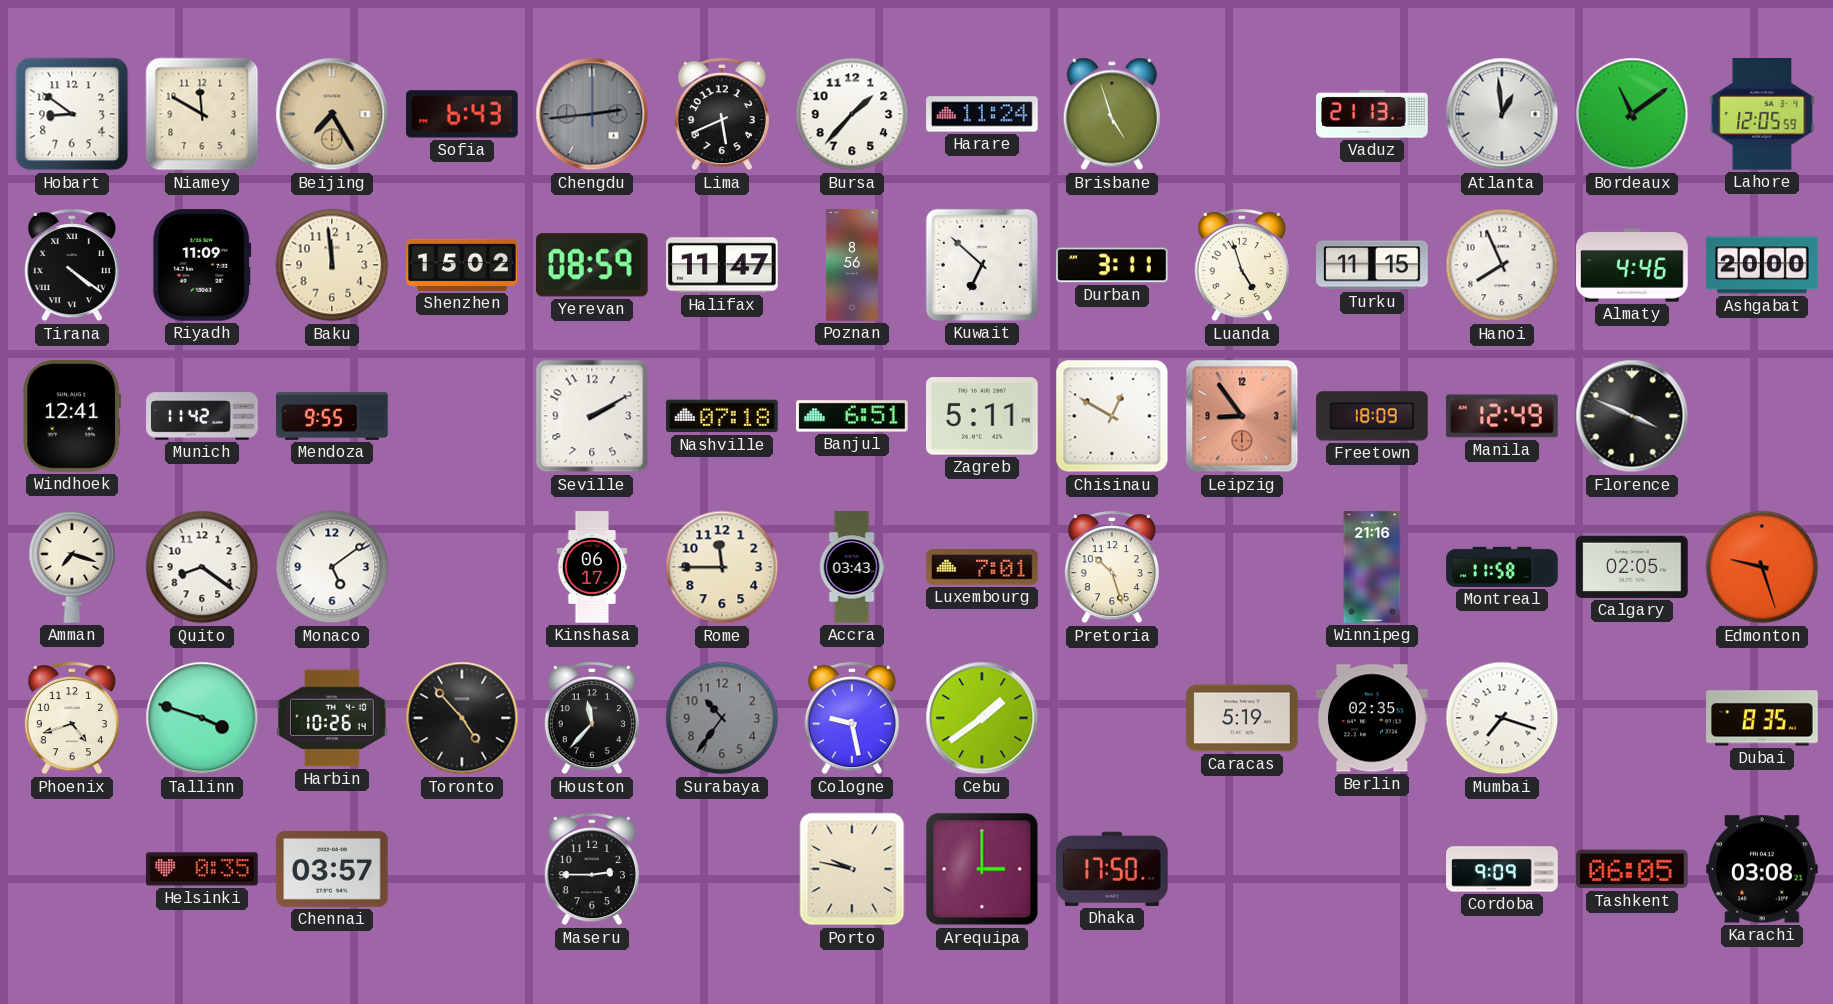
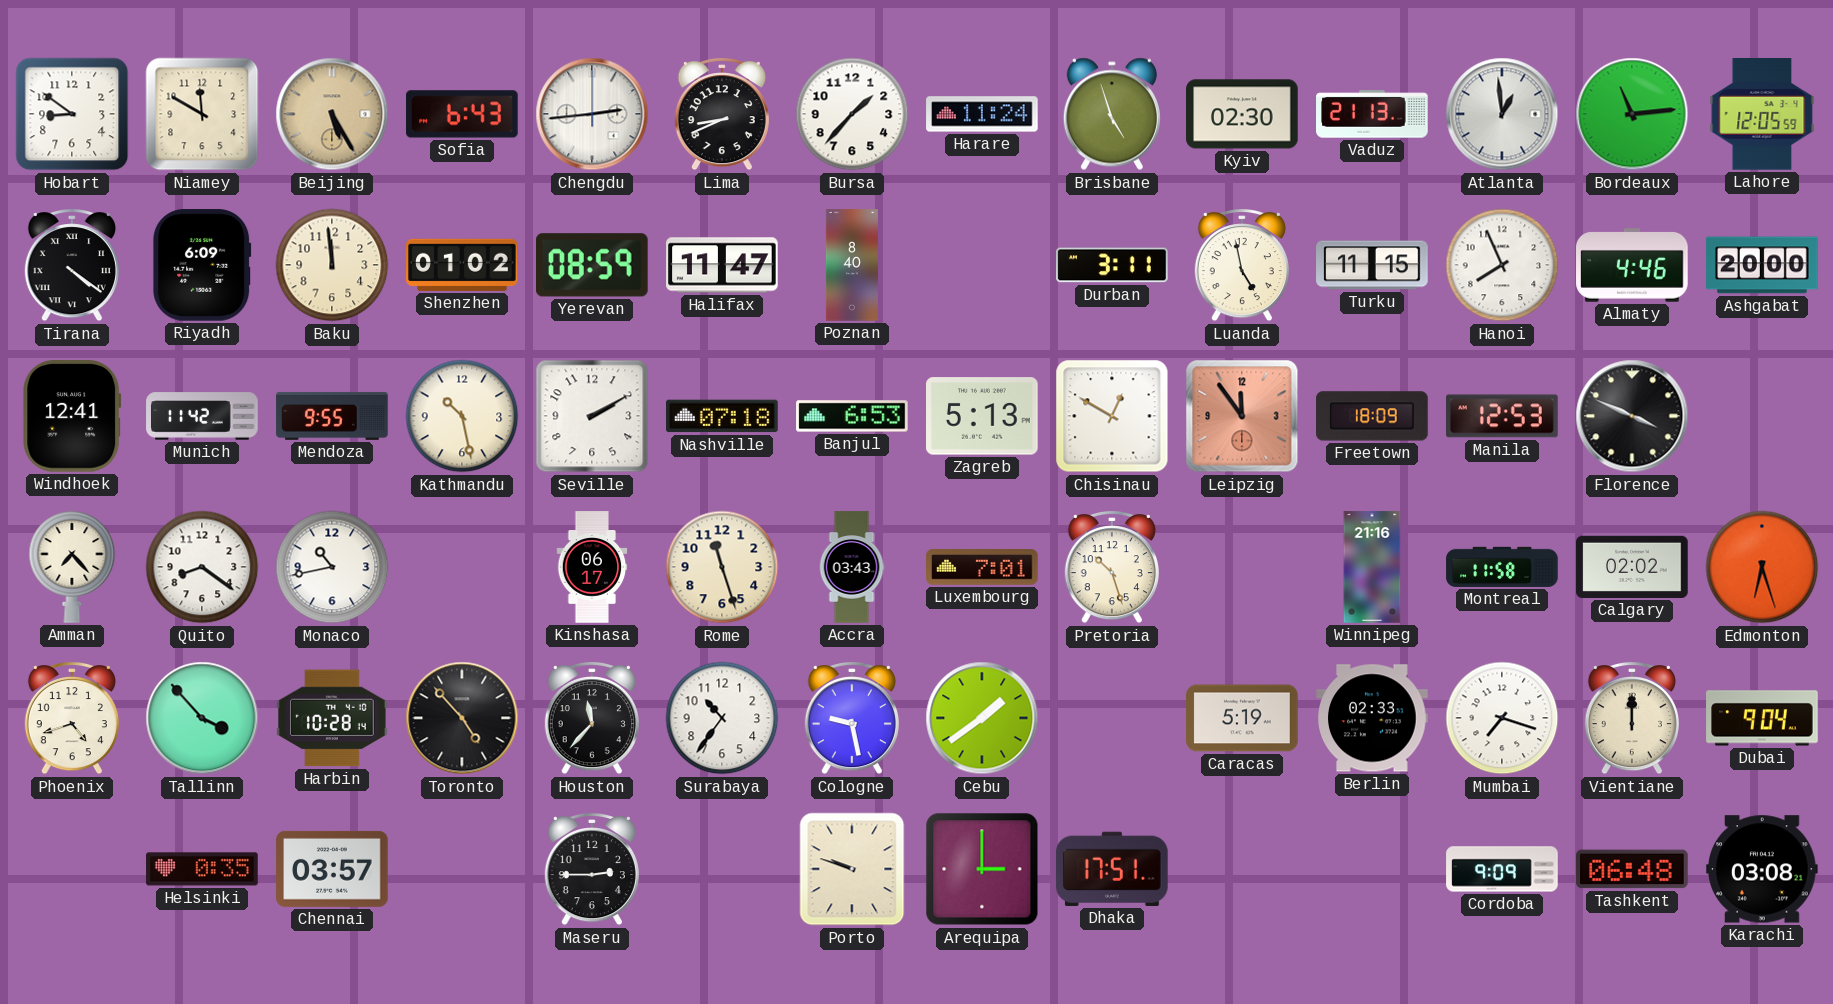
Beijing: 7:25 -> 5:25 (332, 114)
Chengdu dial: grey -> white (592, 114)
Lima: 5:41 -> 8:41 (722, 115)
Kyiv: none -> 02:30 (1242, 114)
Bordeaux: 11:09 -> 11:14 (1632, 114)
Riyadh: 11:09 -> 6:09 (202, 265)
Shenzhen: 15:02 -> 01:02 (462, 265)
Poznan: 8:56 -> 8:40 (852, 265)
Kuwait: 6:52 -> none (982, 265)
Luanda: 4:57 -> 4:58 (1242, 266)
Kathmandu: none -> 10:28 (462, 416)
Banjul: 6:51 -> 6:53 (852, 416)
Zagreb: 5:11 -> 5:13 (983, 416)
Leipzig: 8:54 -> 11:54 (1242, 416)
Manila: 12:49 -> 12:53 (1502, 416)
Amman: 7:18 -> 7:23 (72, 567)
Monaco: 5:09 -> 10:43 (332, 567)
Rome: 11:45 -> 11:27 (722, 567)
Calgary: 02:05 -> 02:02 (1632, 567)
Edmonton: 9:27 -> 6:27 (1762, 567)
Tallinn: 3:48 -> 3:53 (202, 718)
Harbin: 10:26 -> 10:28 (332, 718)
Surabaya dial: grey -> white (722, 718)
Berlin: 02:35 -> 02:33 (1372, 718)
Vientiane: none -> 12:00 (1632, 719)
Dubai: 8:35 -> 9:04 (1762, 718)
Porto: 9:47 -> 9:48 (852, 869)
Dhaka: 17:50 -> 17:51 (1113, 869)
Tashkent: 06:05 -> 06:48 (1632, 869)
